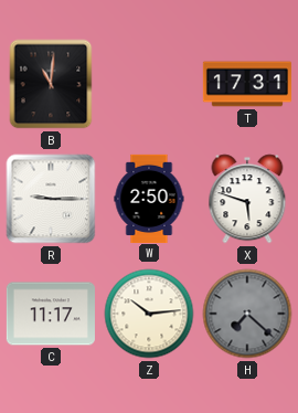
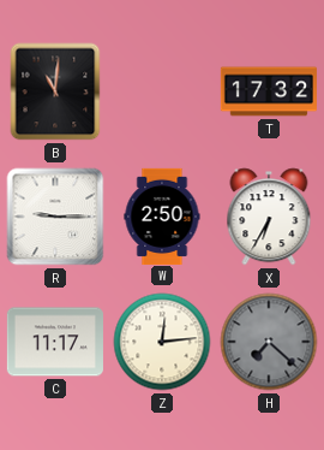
T: 17:31 -> 17:32 (269, 91)
X: 5:48 -> 6:35 (269, 217)
Z: 10:14 -> 12:14 (162, 342)
